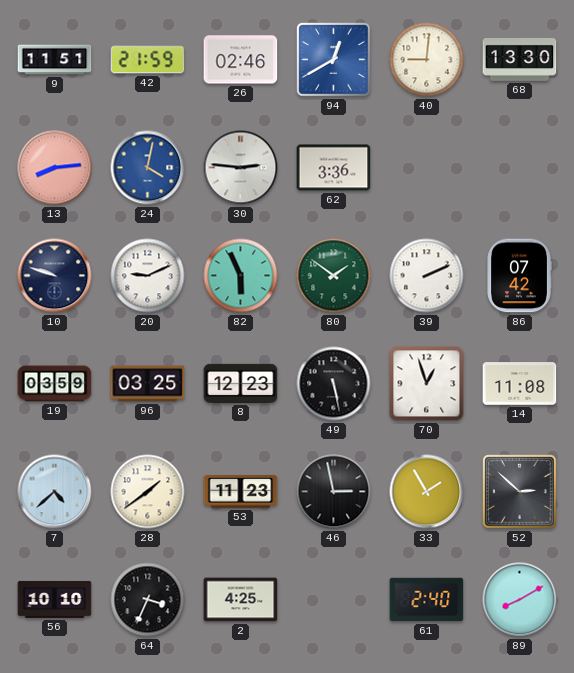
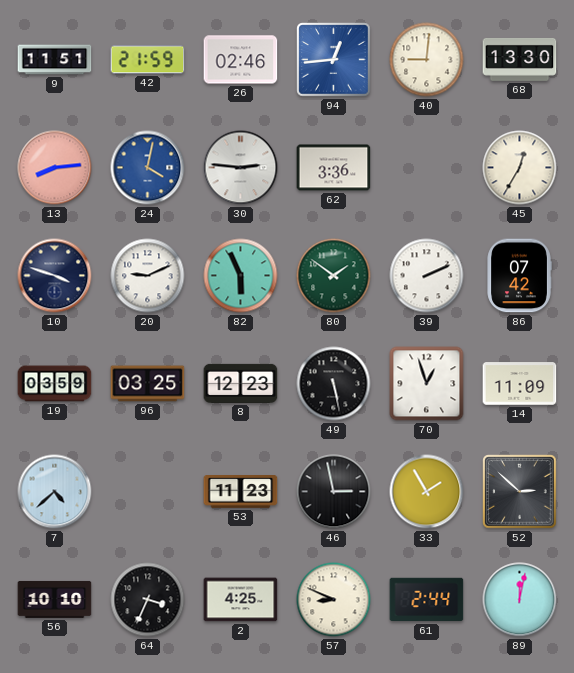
94: 12:40 -> 12:44 (334, 60)
45: none -> 12:35 (520, 168)
10: 9:48 -> 3:48 (55, 276)
14: 11:08 -> 11:09 (520, 384)
28: 1:39 -> none (148, 492)
57: none -> 8:49 (334, 600)
61: 2:40 -> 2:44 (427, 600)
89: 8:10 -> 12:02 (520, 600)
